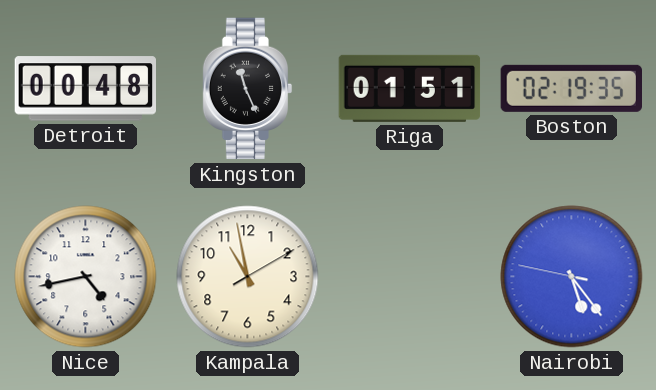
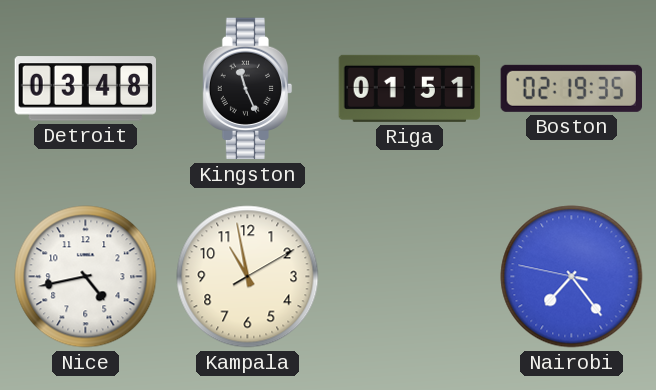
Detroit: 00:48 -> 03:48 (86, 89)
Nairobi: 5:23 -> 7:23 (572, 277)
